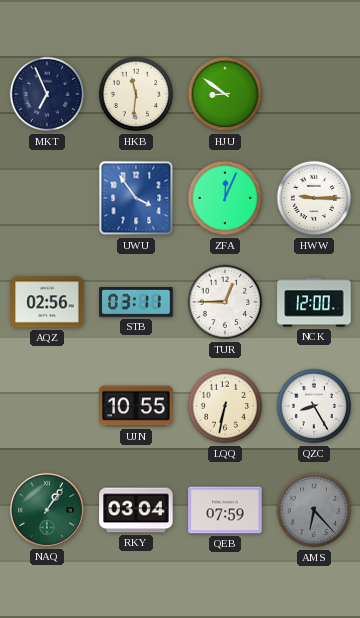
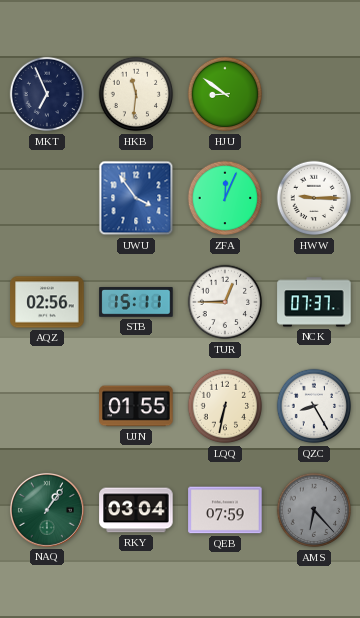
STB: 03:11 -> 15:11 (136, 302)
NCK: 12:00 -> 07:37 (314, 302)
UJN: 10:55 -> 01:55 (136, 406)
